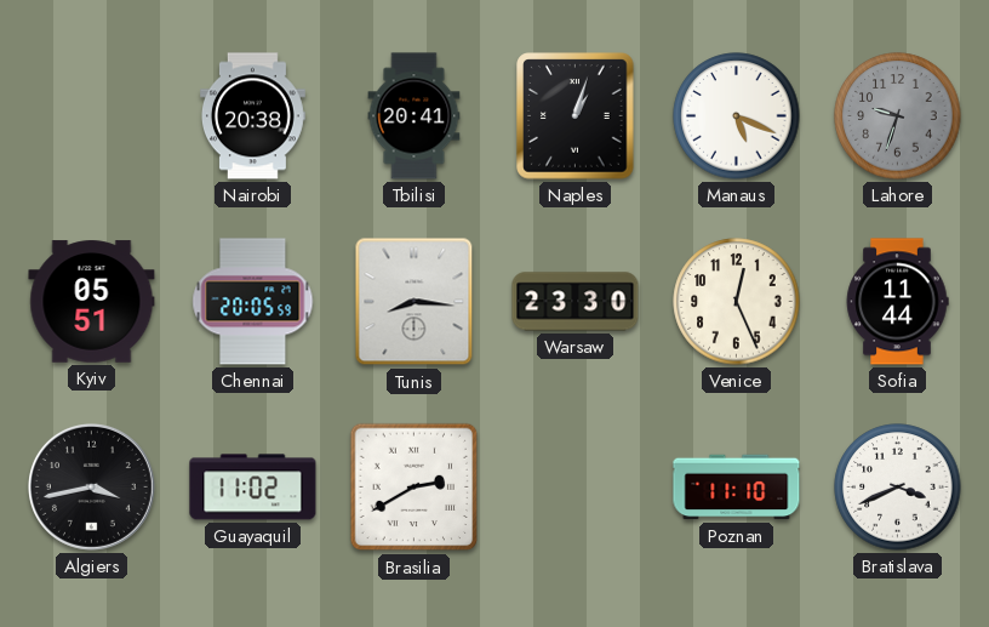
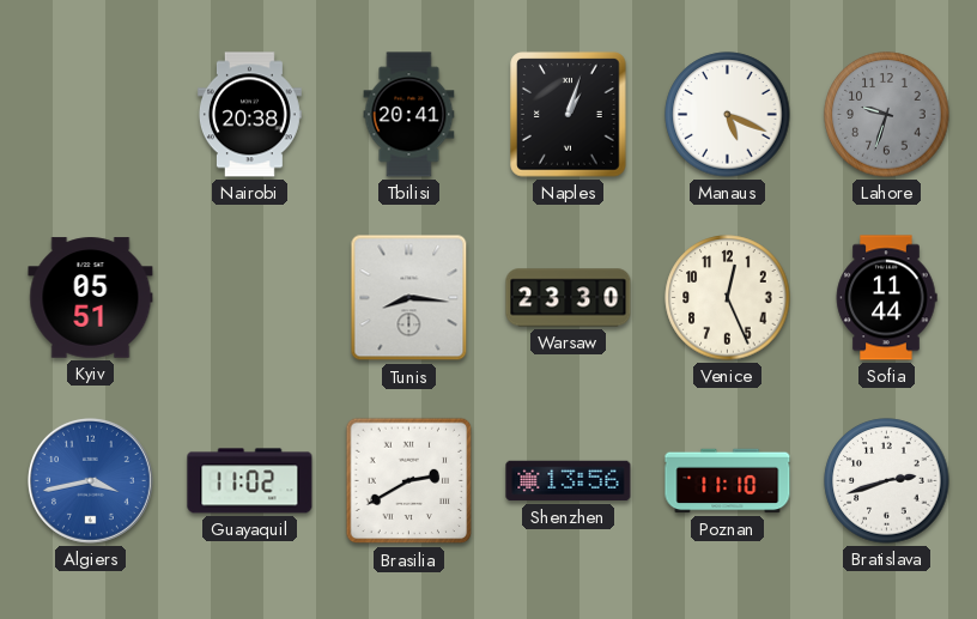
Chennai: 20:05 -> none (253, 302)
Algiers dial: black -> blue (90, 480)
Shenzhen: none -> 13:56 (569, 481)
Bratislava: 3:41 -> 2:42 (887, 481)
